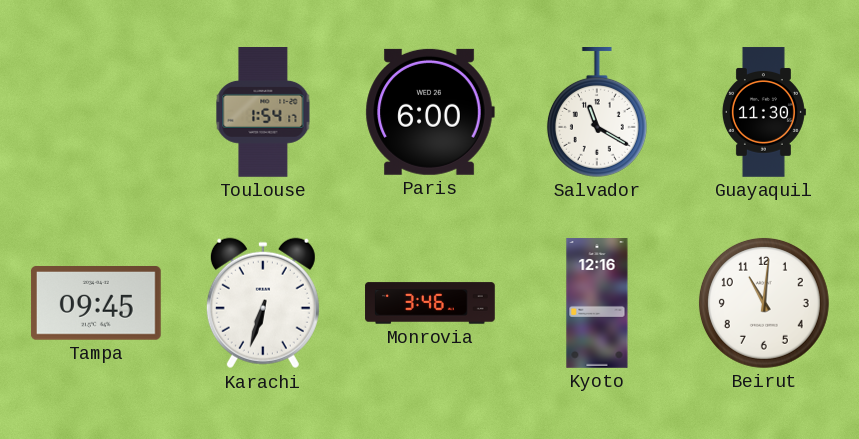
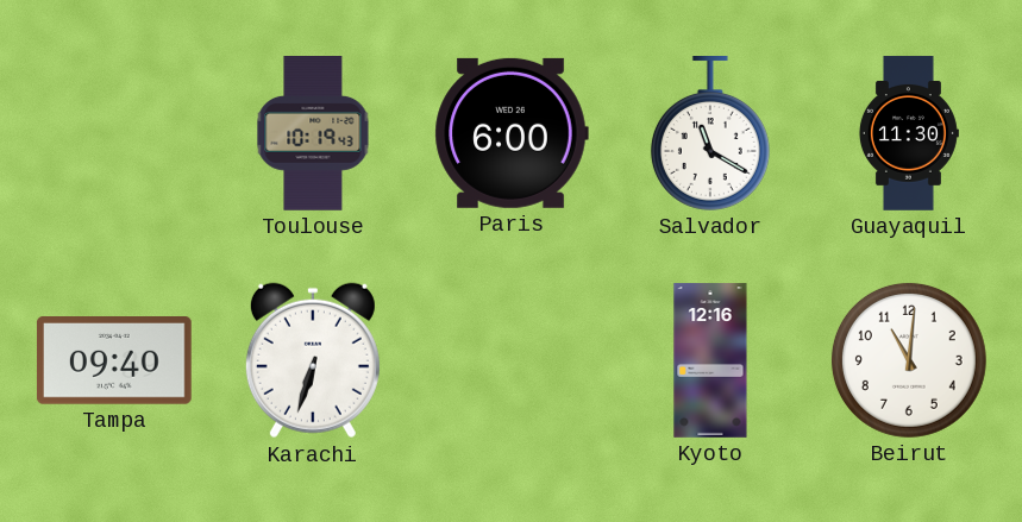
Toulouse: 1:54 -> 10:19 (313, 134)
Tampa: 09:45 -> 09:40 (114, 361)
Monrovia: 3:46 -> none (430, 303)
